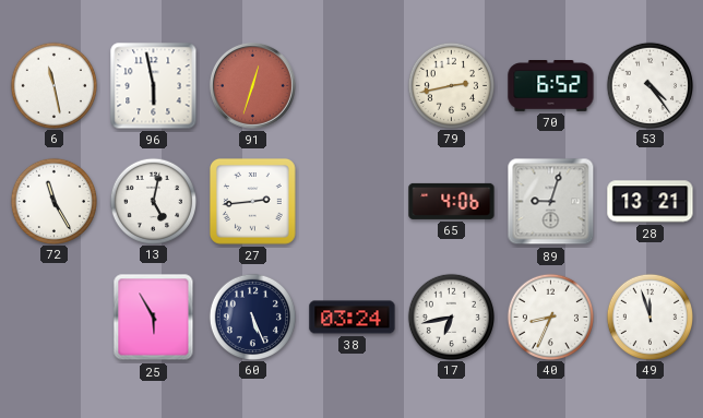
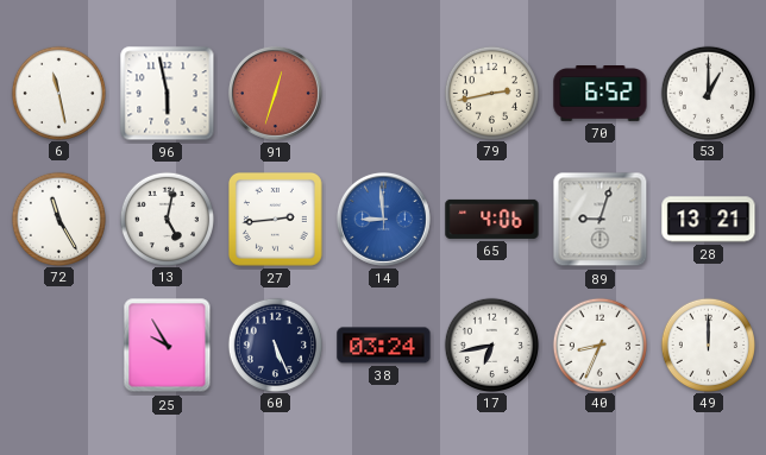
53: 4:24 -> 1:00 (708, 93)
14: none -> 8:59 (383, 219)
25: 5:55 -> 9:55 (168, 346)
49: 11:57 -> 12:00 (708, 345)
